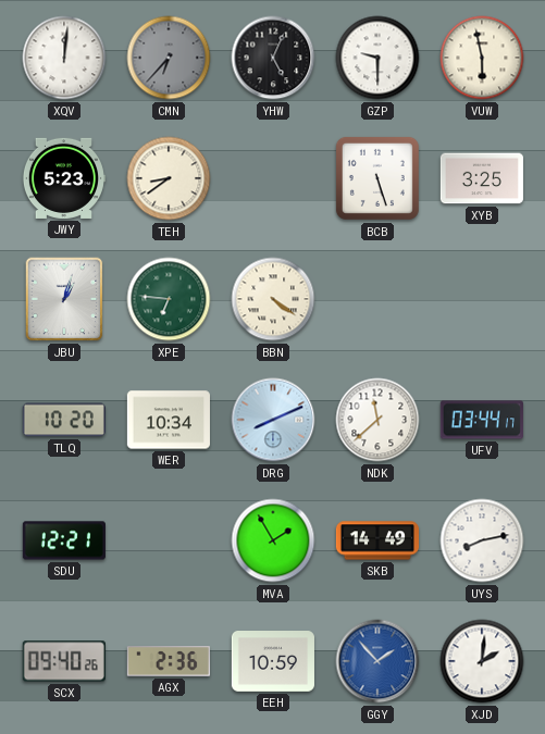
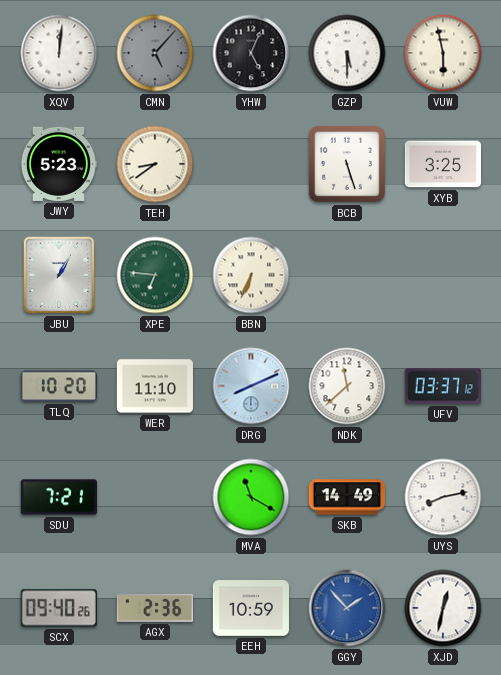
CMN: 6:37 -> 5:07 (155, 53)
GZP: 9:30 -> 5:30 (347, 53)
JBU: 1:03 -> 1:05 (59, 275)
BBN: 4:21 -> 6:34 (251, 275)
WER: 10:34 -> 11:10 (155, 386)
UFV: 03:44 -> 03:37 (443, 386)
SDU: 12:21 -> 7:21 (59, 497)
MVA: 1:55 -> 11:20 (251, 497)
XJD: 2:01 -> 12:32 (443, 608)
